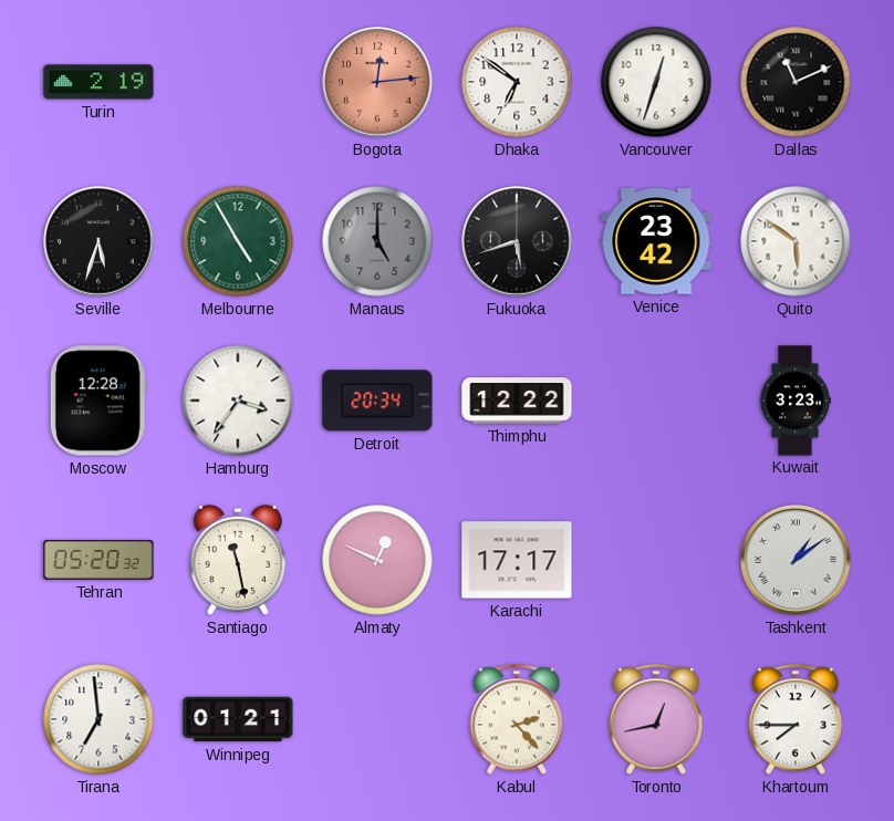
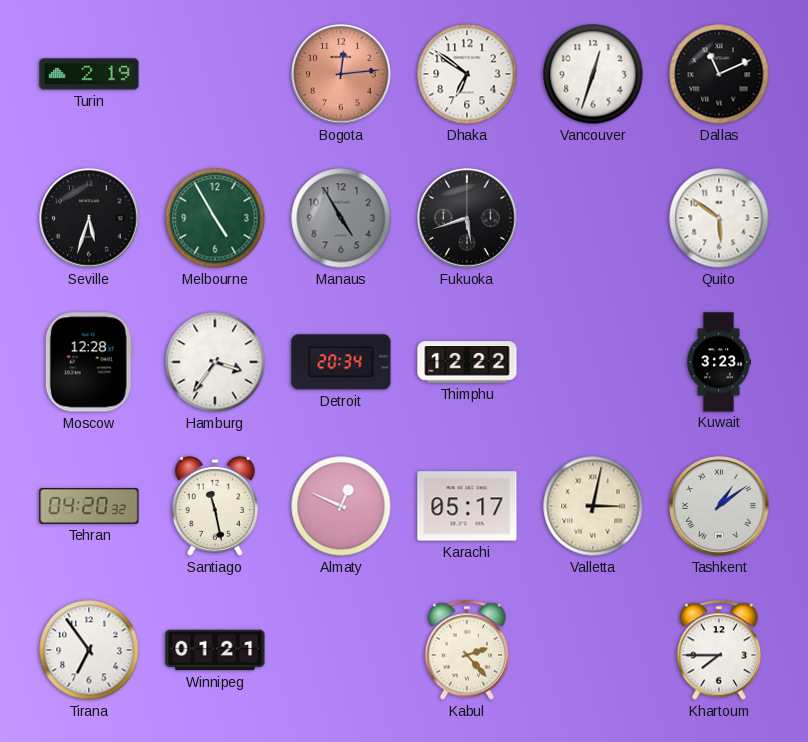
Manaus: 5:00 -> 4:55 (341, 218)
Venice: 23:42 -> none (656, 241)
Tehran: 05:20 -> 04:20 (89, 506)
Karachi: 17:17 -> 05:17 (467, 506)
Valletta: none -> 3:02 (593, 506)
Tirana: 6:59 -> 6:54 (89, 650)
Toronto: 12:43 -> none (655, 719)
